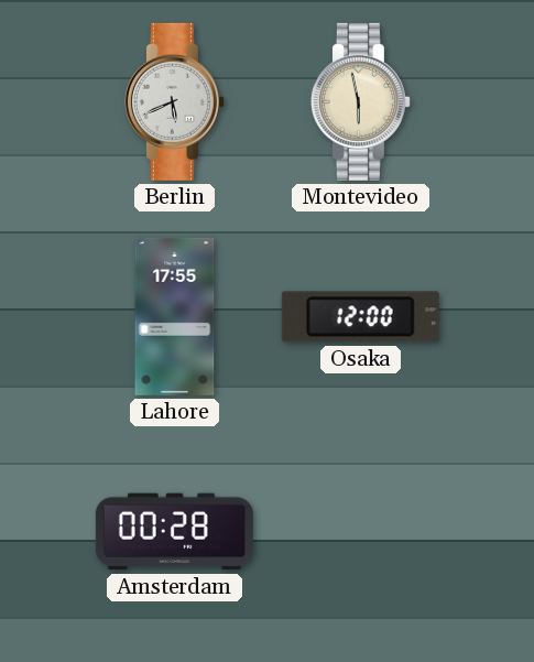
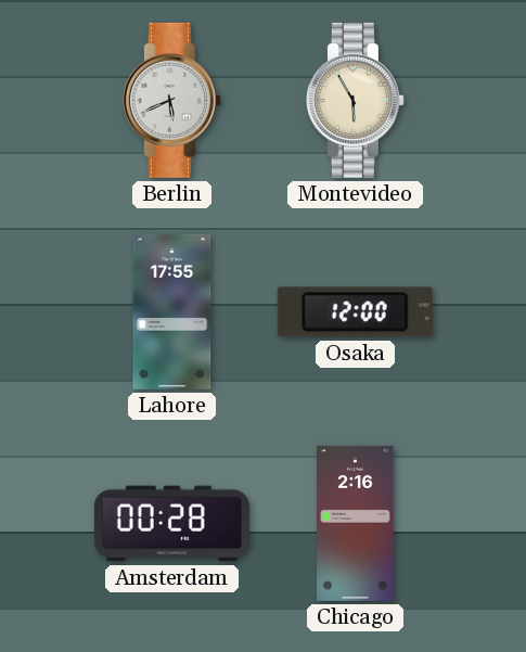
Montevideo: 5:58 -> 5:55 (355, 100)
Chicago: none -> 2:16 (356, 523)
